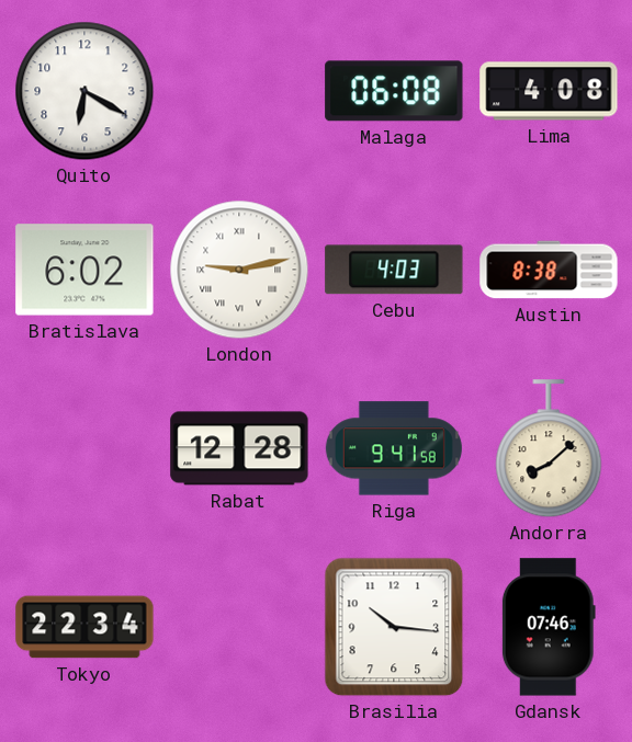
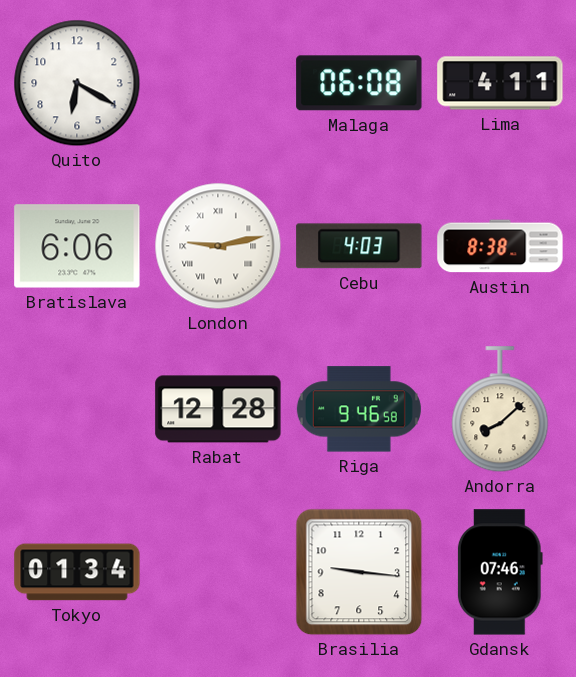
Lima: 4:08 -> 4:11 (500, 83)
Bratislava: 6:02 -> 6:06 (77, 246)
Riga: 9:41 -> 9:46 (359, 409)
Tokyo: 22:34 -> 01:34 (77, 572)
Brasilia: 10:16 -> 9:16 (359, 572)
